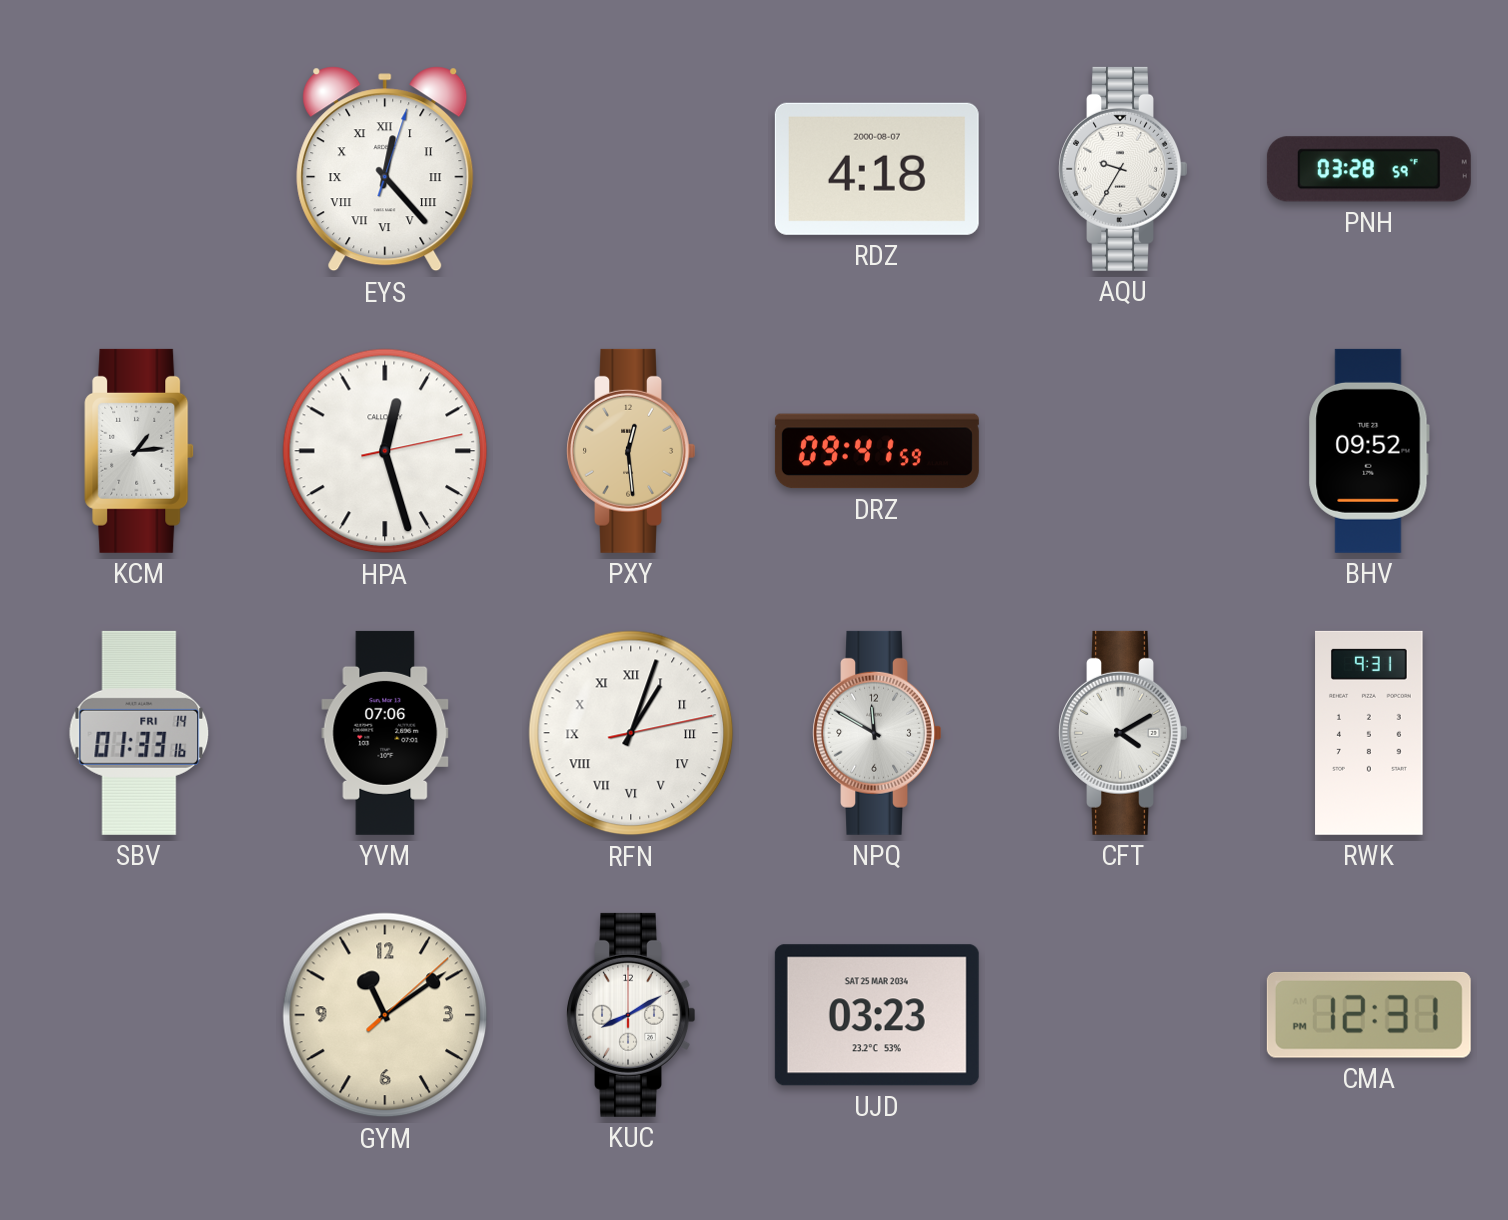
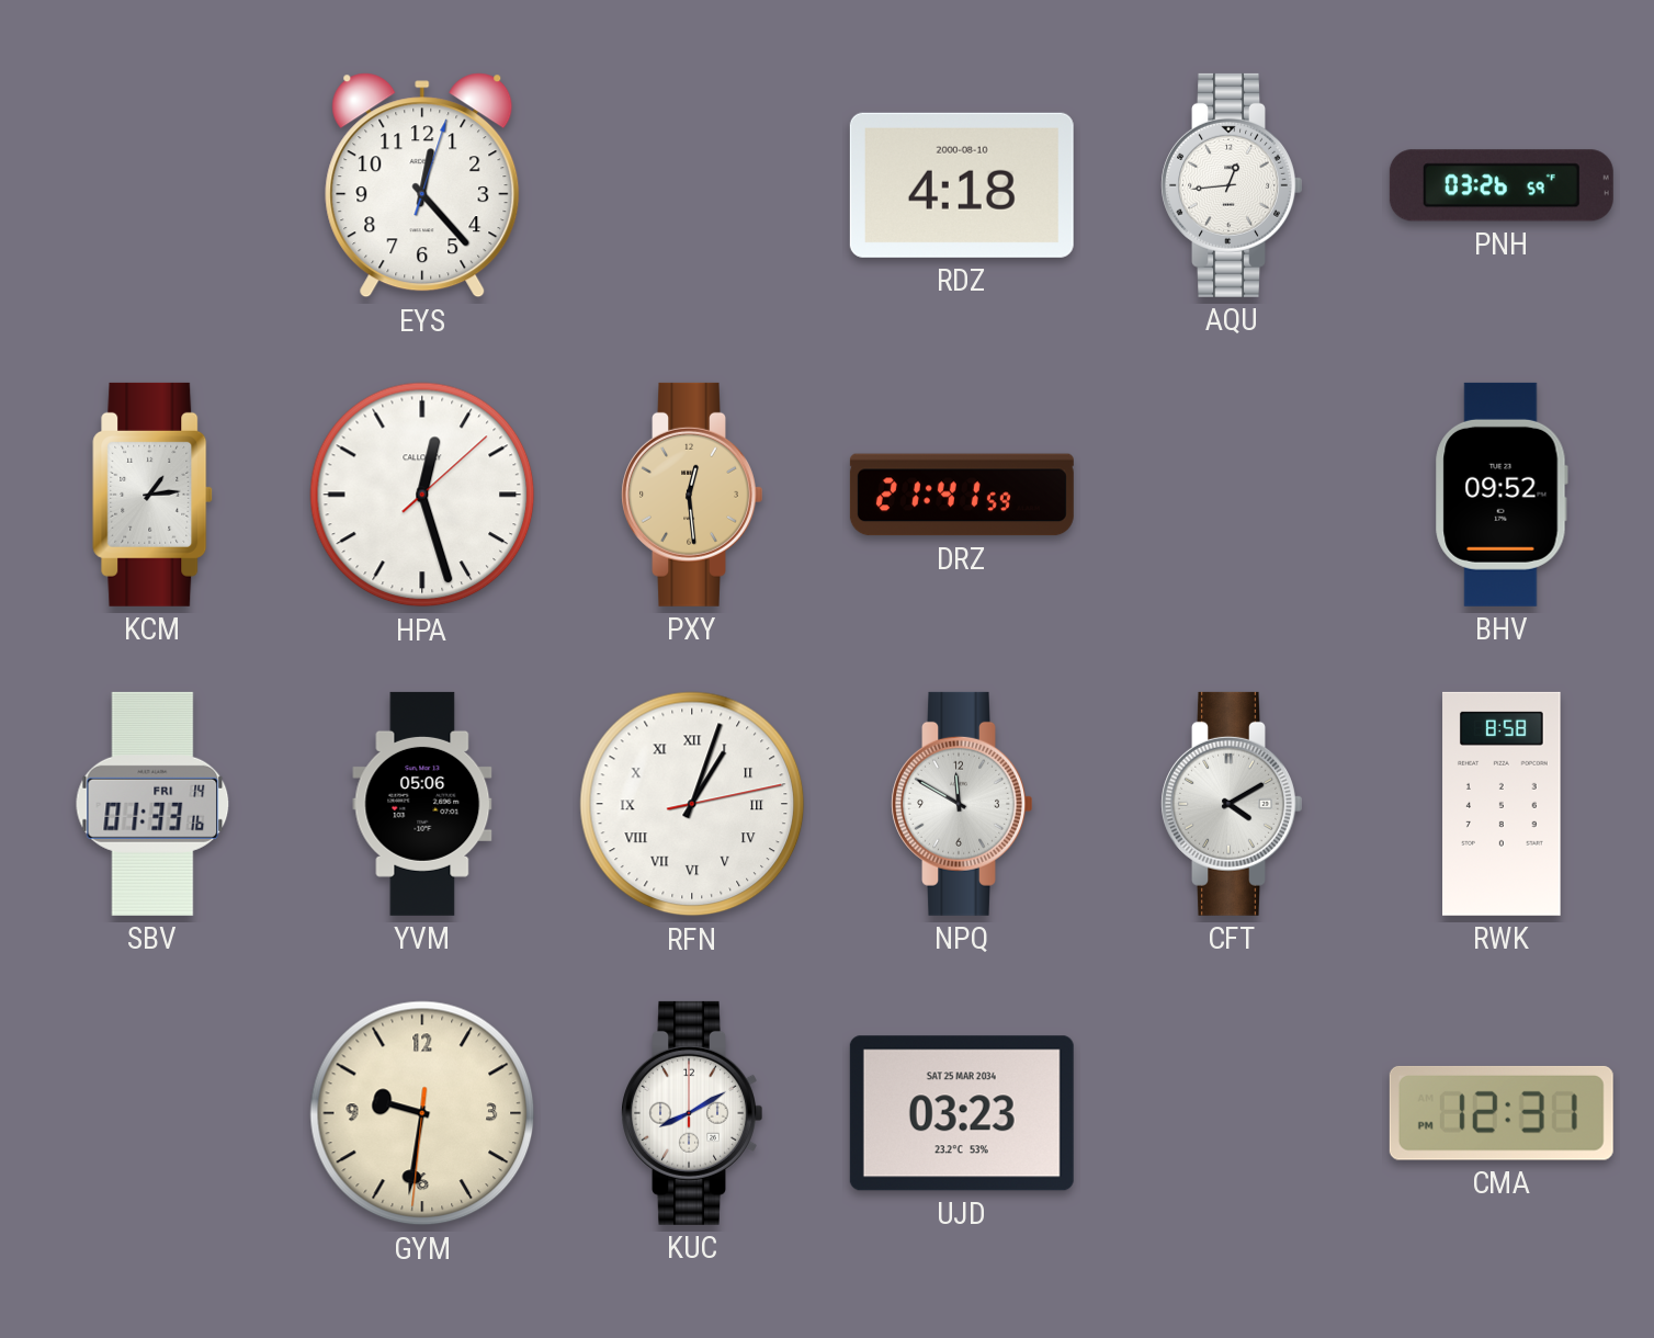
EYS numerals: Roman -> Arabic (422, 185)
RDZ date: 2000-08-07 -> 2000-08-10 (962, 185)
AQU: 9:35 -> 12:44 (1232, 185)
PNH: 03:28 -> 03:26 (1502, 185)
HPA: 12:27:13 -> 12:27:08 (422, 495)
DRZ: 09:41 -> 21:41 (962, 495)
YVM: 07:06 -> 05:06 (422, 804)
RWK: 9:31 -> 8:58 (1502, 804)
GYM: 11:09 -> 9:31 (422, 1113)
